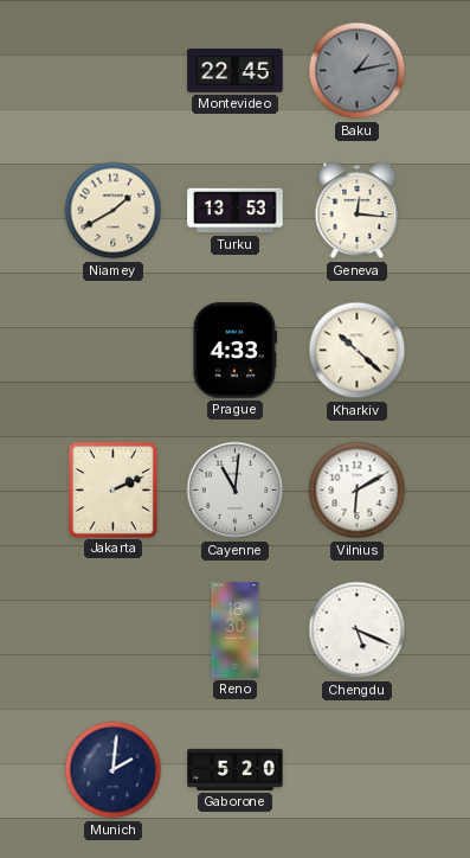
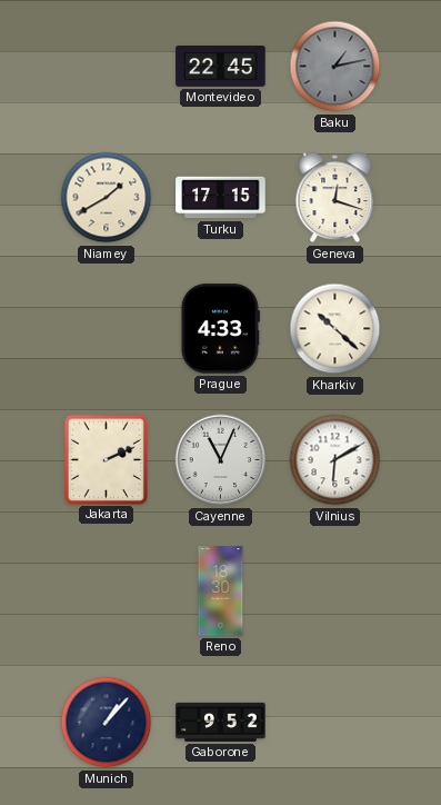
Turku: 13:53 -> 17:15 (221, 198)
Geneva: 12:16 -> 12:18 (335, 198)
Cayenne: 11:01 -> 11:04 (221, 460)
Chengdu: 5:19 -> none (358, 630)
Munich: 2:01 -> 1:07 (107, 723)
Gaborone: 5:20 -> 9:52 (221, 722)
